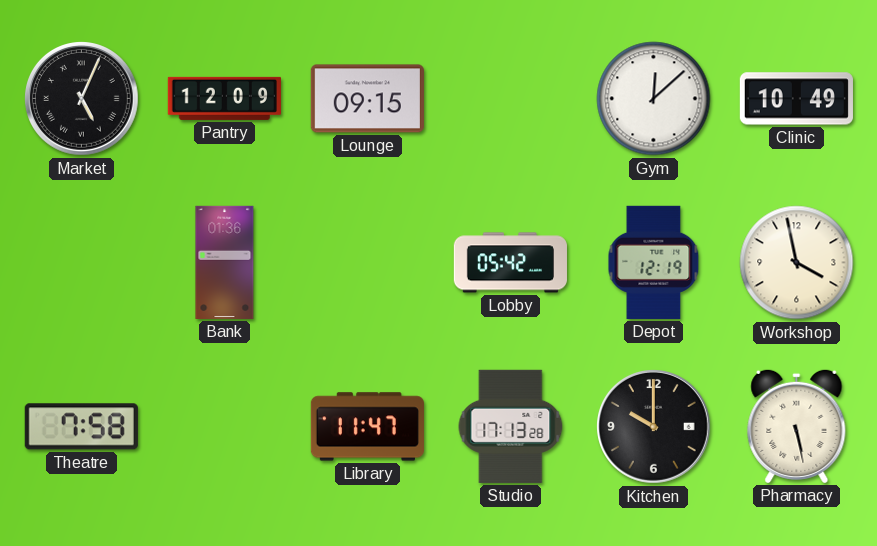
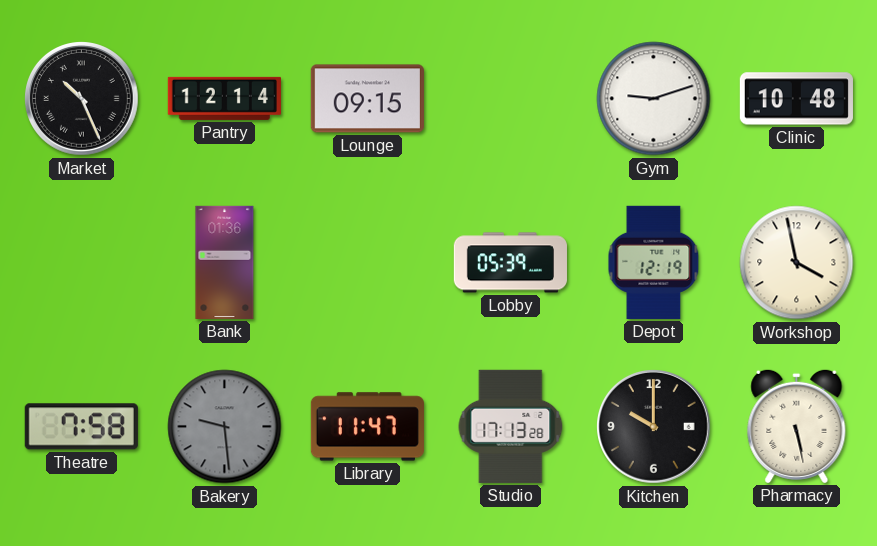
Market: 5:04 -> 10:26 (82, 99)
Pantry: 12:09 -> 12:14 (224, 98)
Gym: 12:08 -> 9:12 (654, 99)
Clinic: 10:49 -> 10:48 (796, 99)
Lobby: 05:42 -> 05:39 (510, 263)
Bakery: none -> 9:29 (225, 427)
